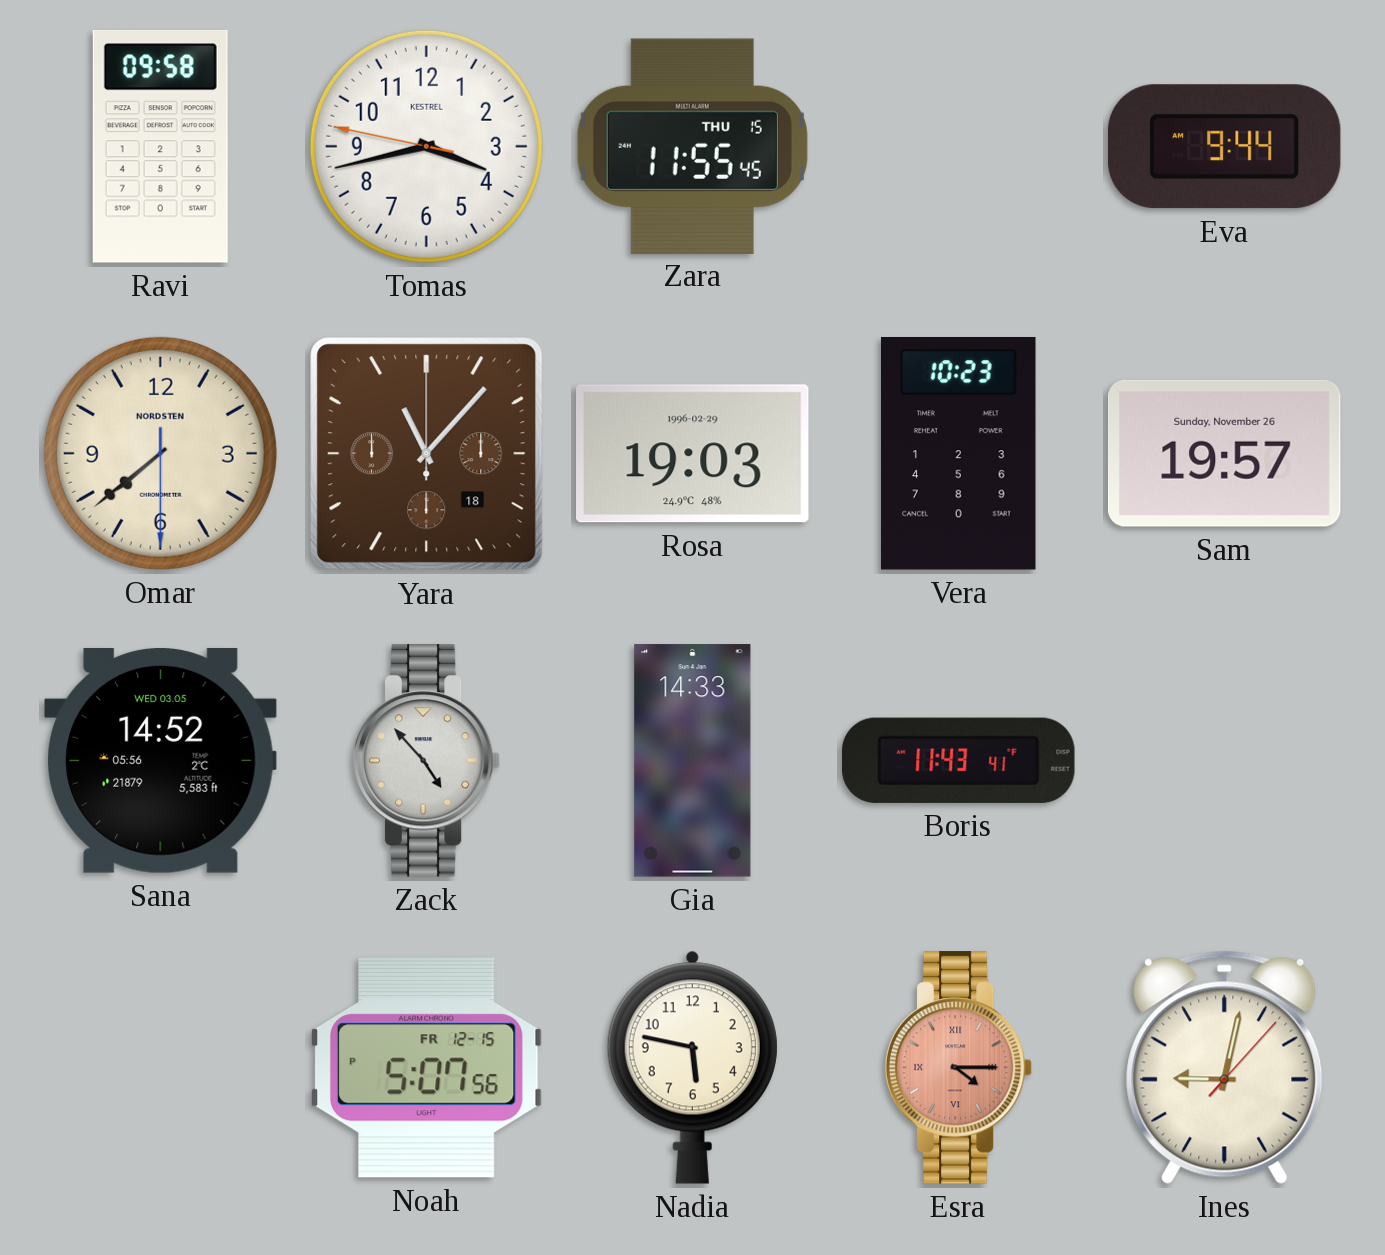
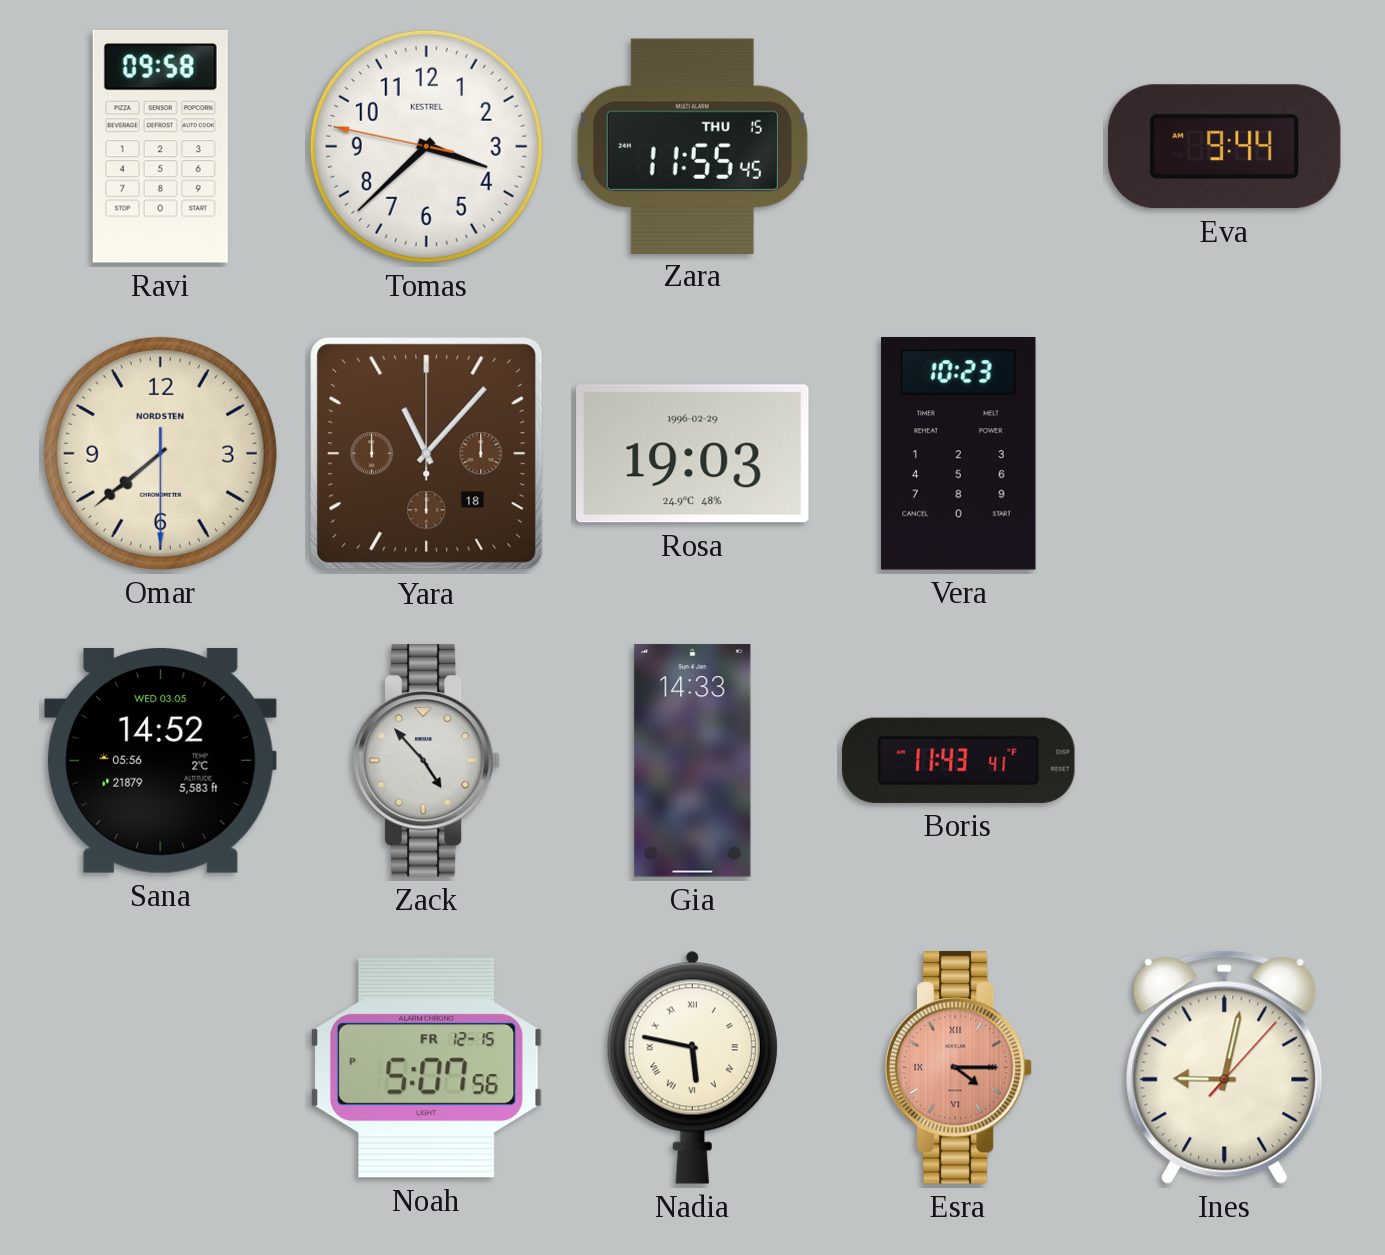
Tomas: 3:42 -> 3:37 (426, 146)
Sam: 19:57 -> none (1224, 453)
Nadia numerals: Arabic -> Roman (692, 1067)
